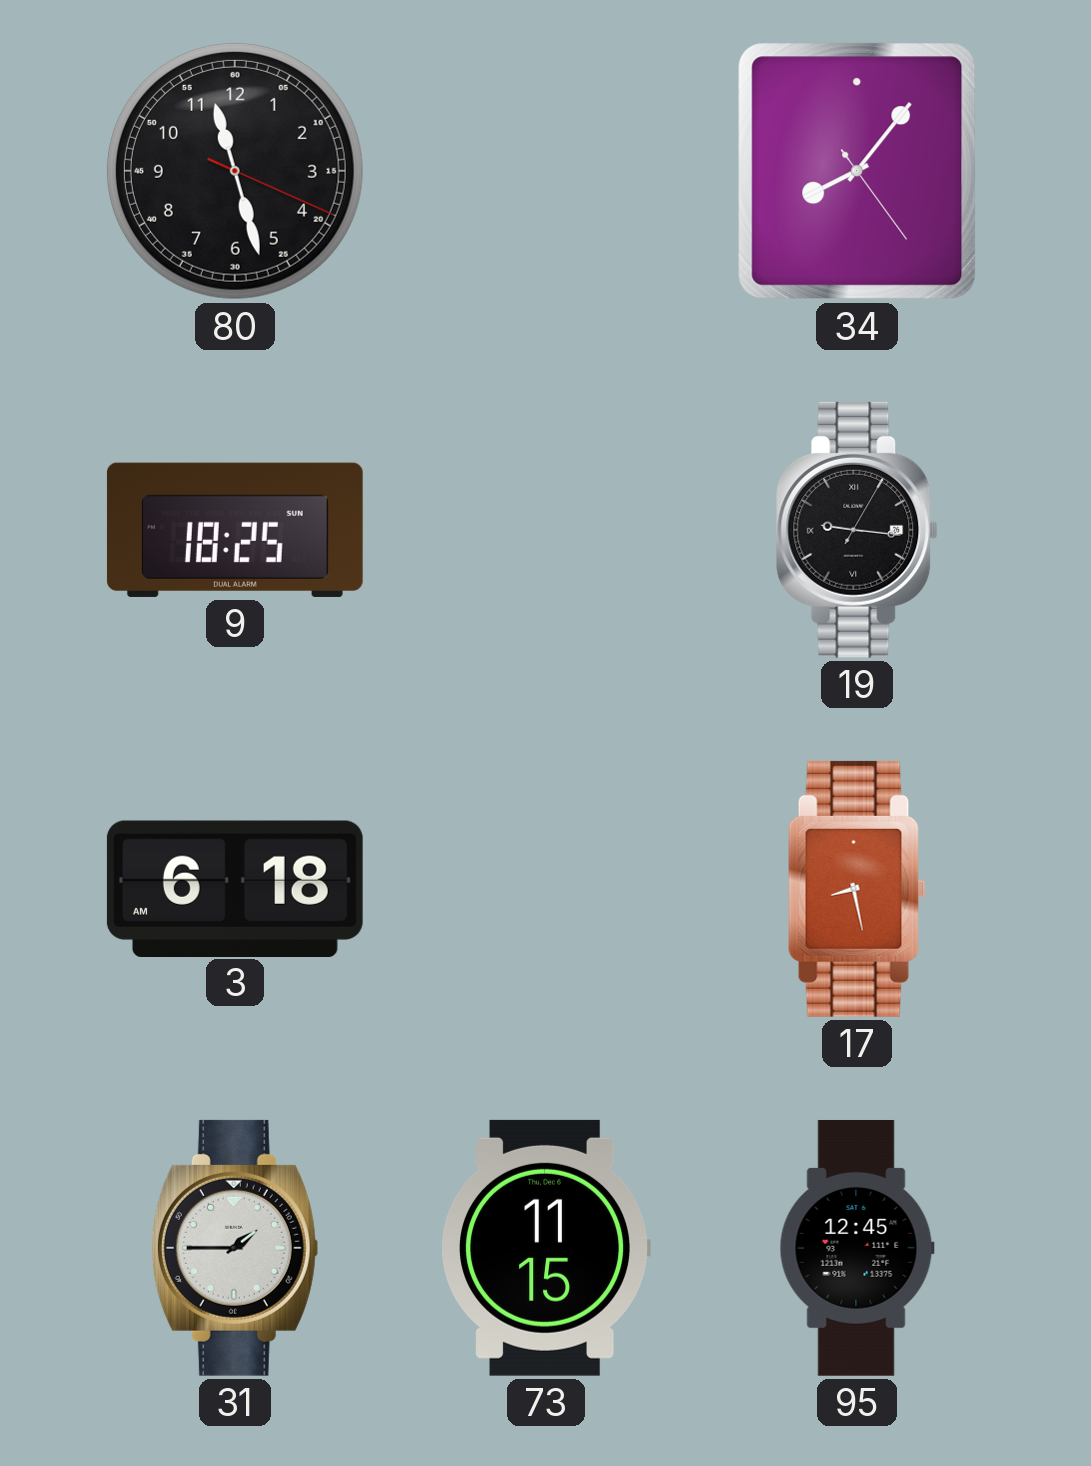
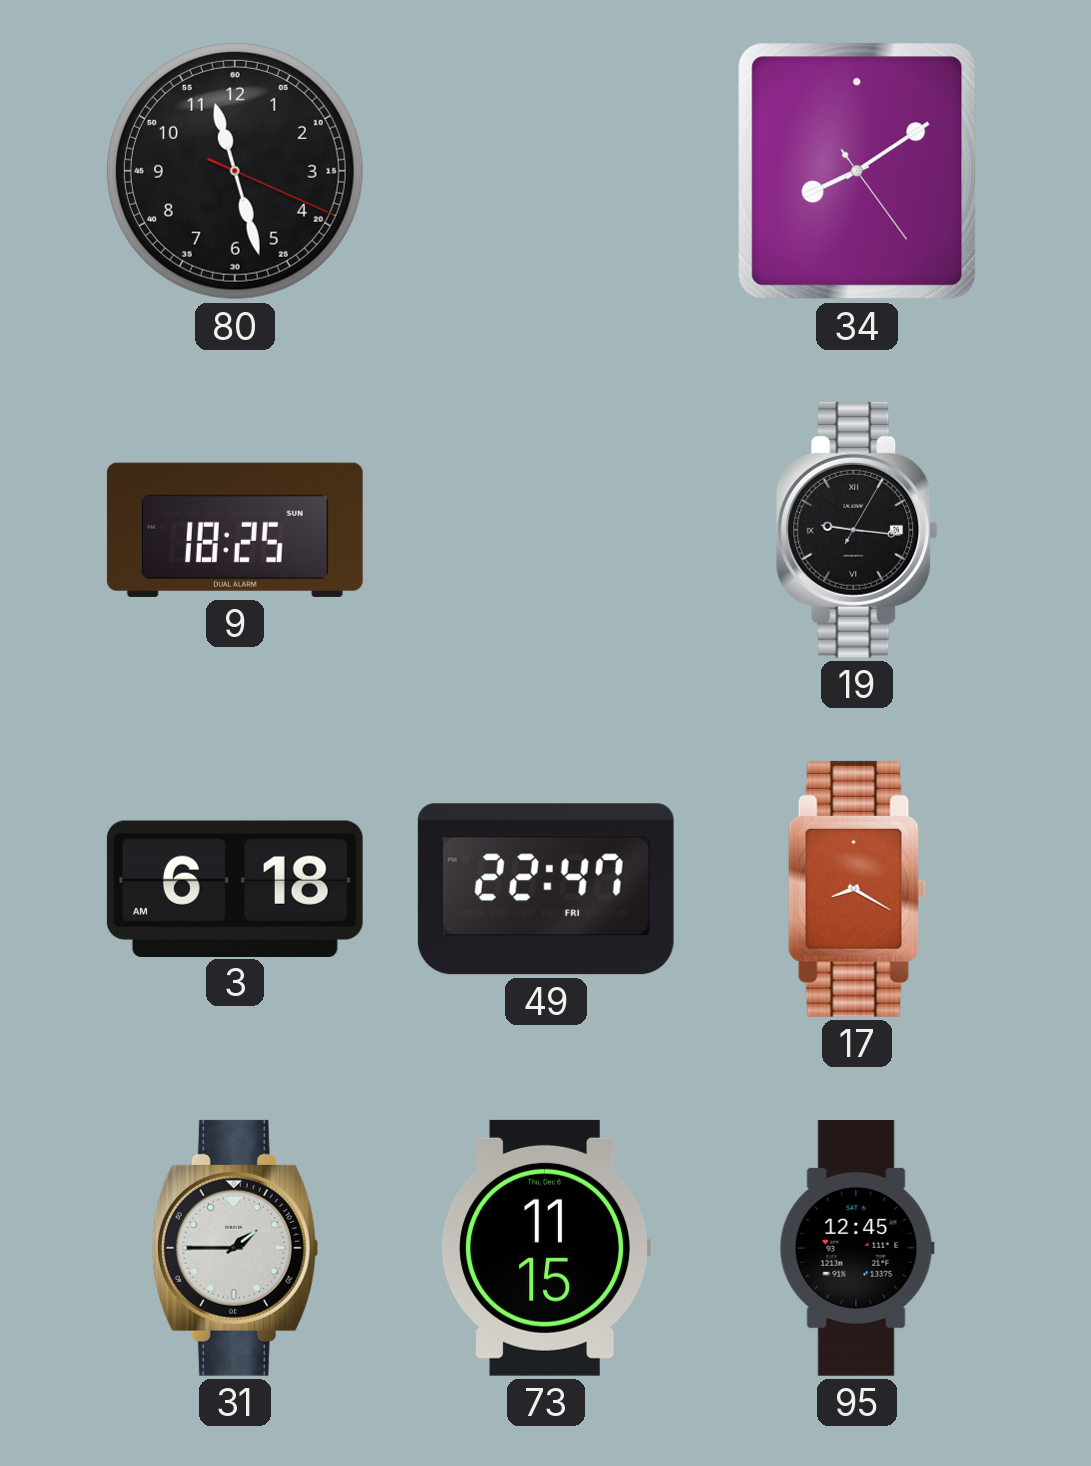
34: 8:06 -> 8:09 (857, 171)
49: none -> 22:47 (546, 889)
17: 8:28 -> 8:20 (857, 889)
